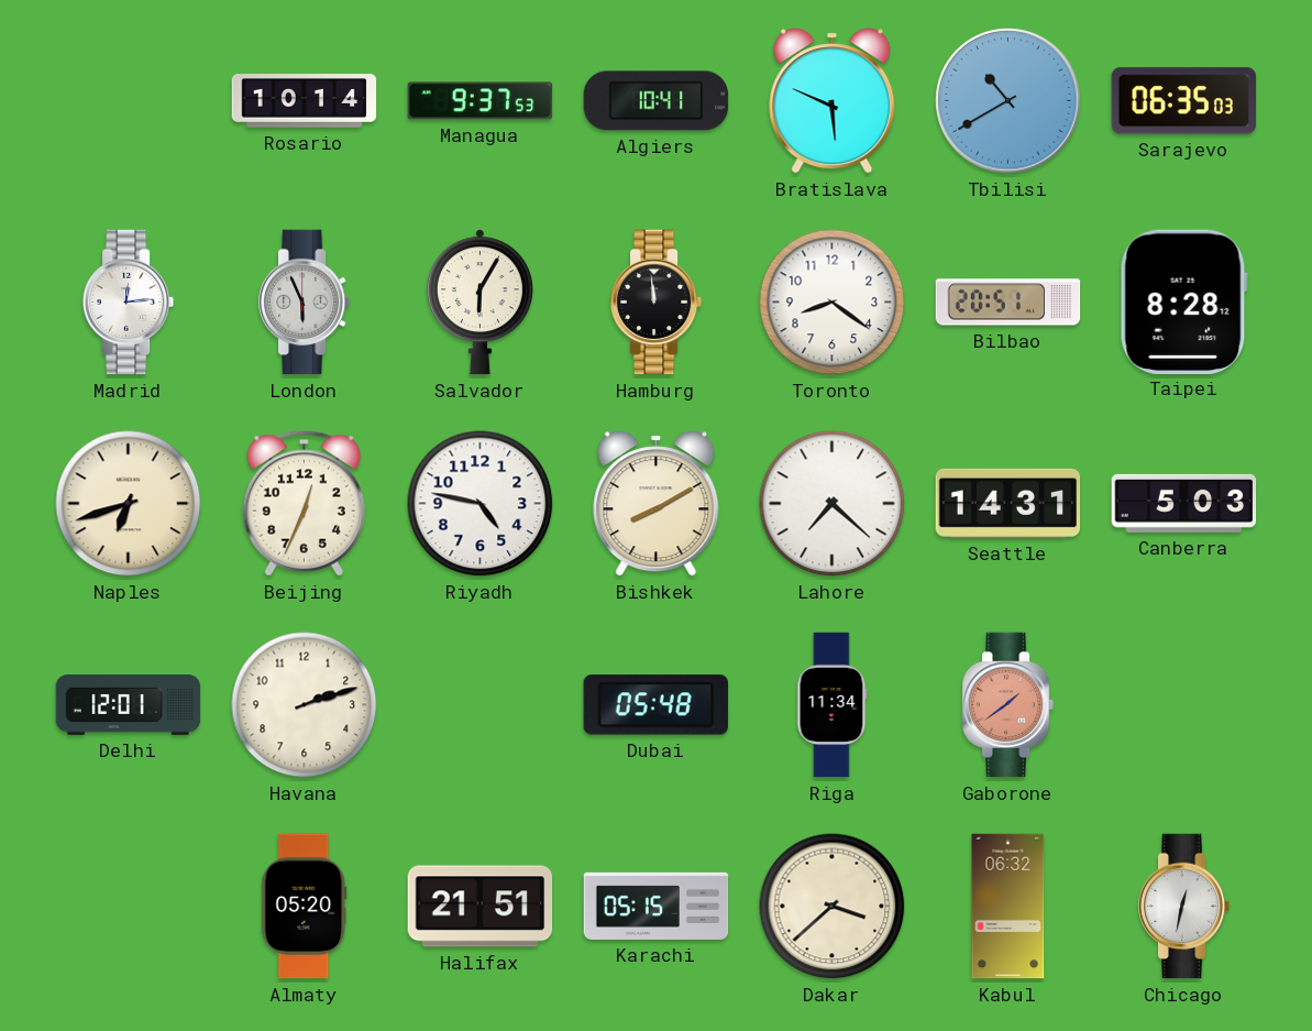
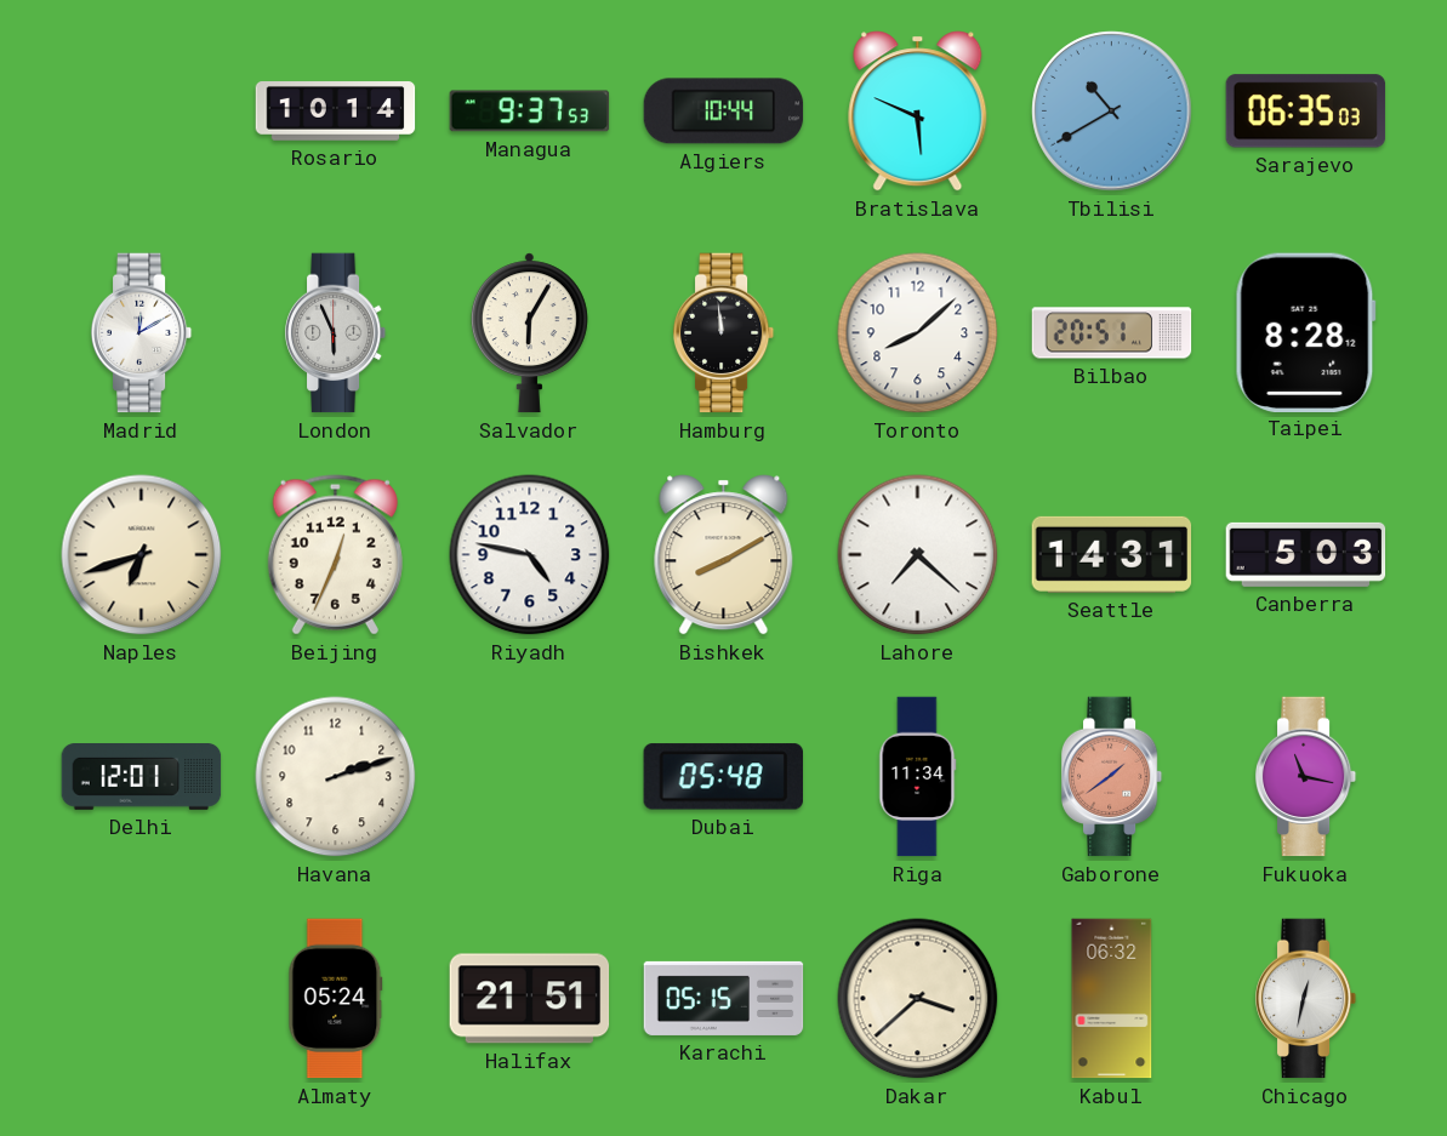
Algiers: 10:41 -> 10:44 (724, 112)
Madrid: 12:14 -> 12:10 (142, 333)
Toronto: 8:21 -> 8:08 (918, 333)
Fukuoka: none -> 11:17 (1306, 777)
Almaty: 05:20 -> 05:24 (336, 999)
